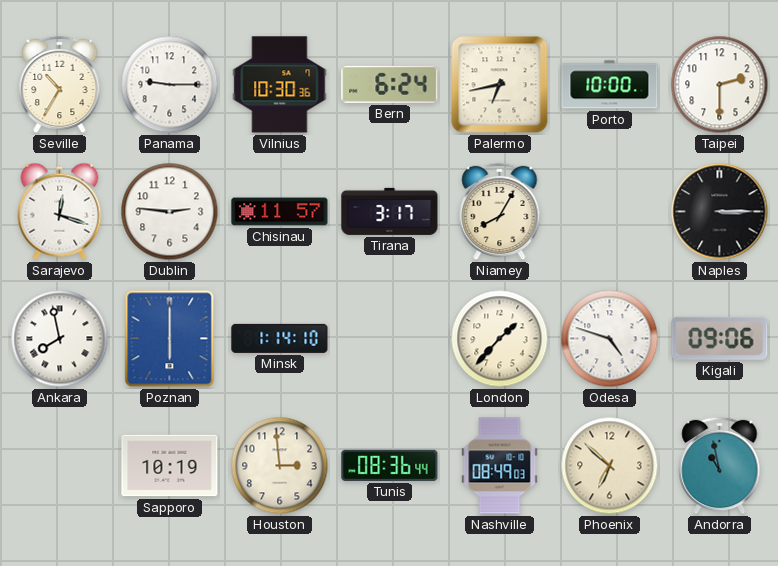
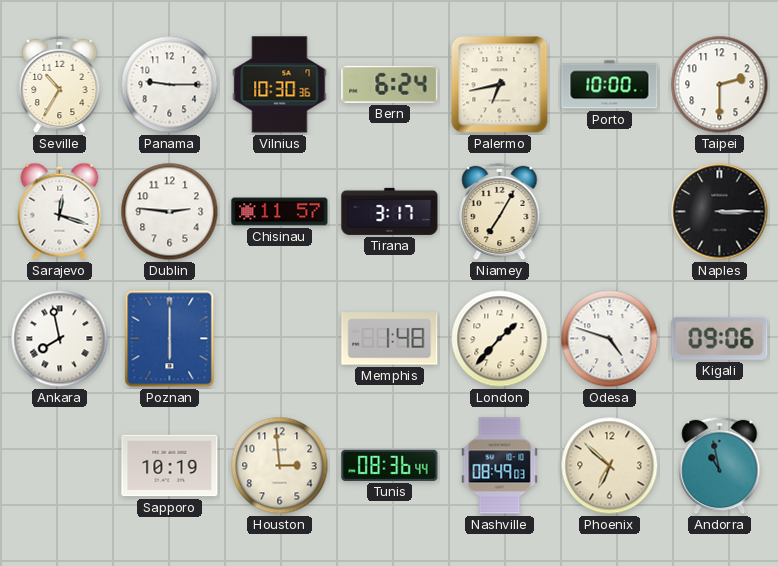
Niamey: 8:05 -> 7:05 (500, 212)
Minsk: 1:14 -> none (280, 338)
Memphis: none -> 1:48 (390, 339)
